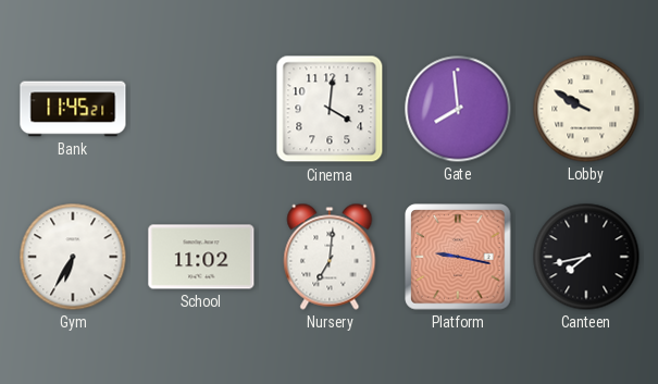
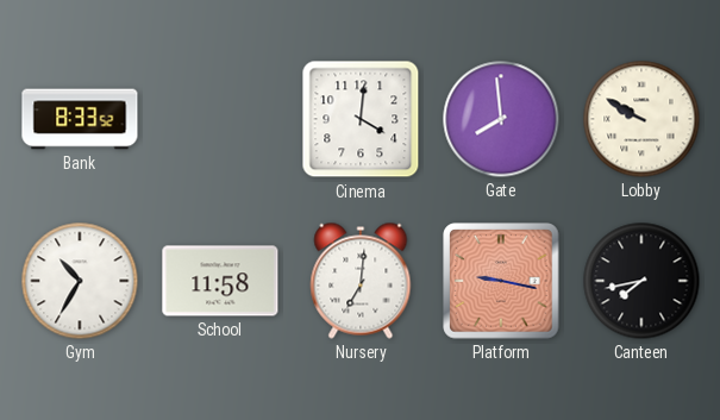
Bank: 11:45 -> 8:33 (80, 119)
Gym: 6:35 -> 10:35 (80, 281)
School: 11:02 -> 11:58 (220, 281)
